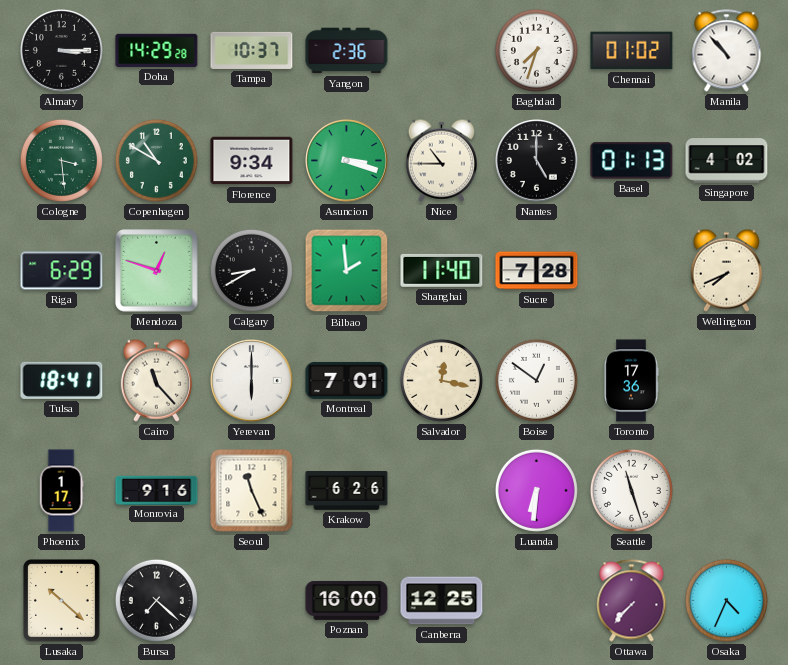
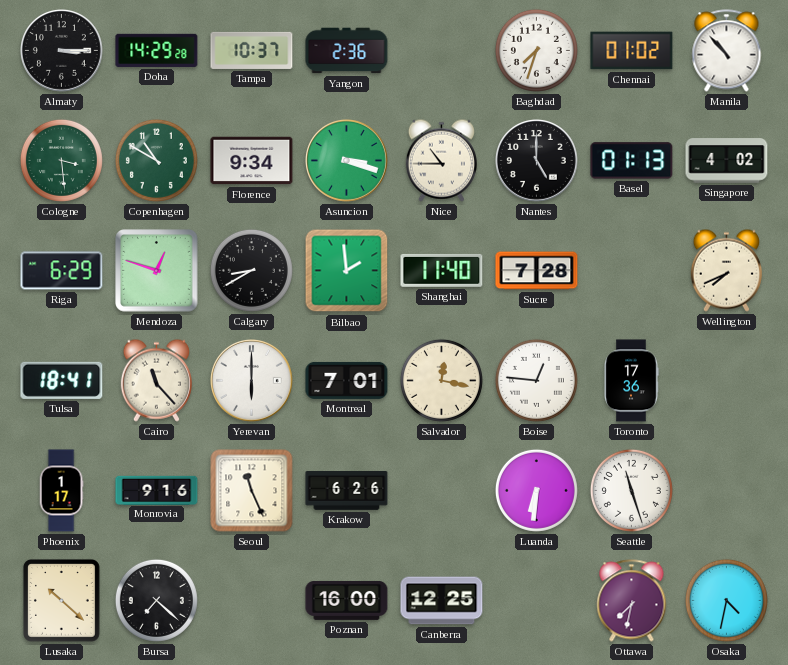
Boise: 12:51 -> 12:46 (536, 380)
Ottawa: 7:37 -> 7:32 (632, 601)
Osaka: 4:34 -> 4:32 (726, 600)
